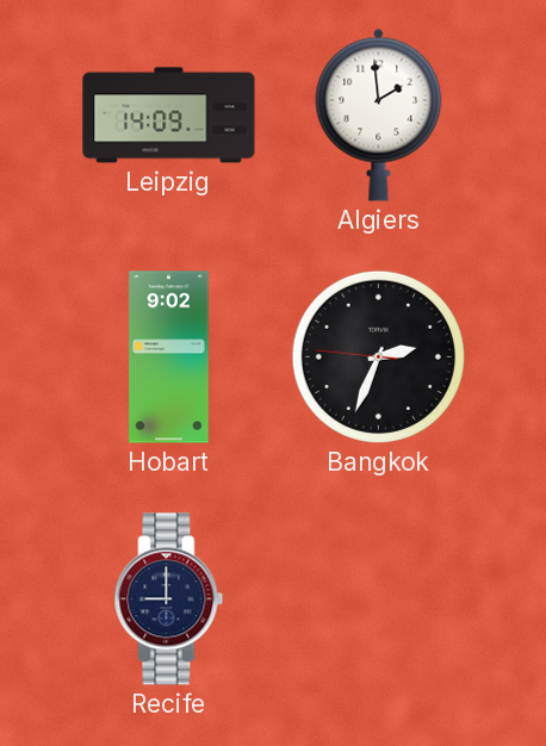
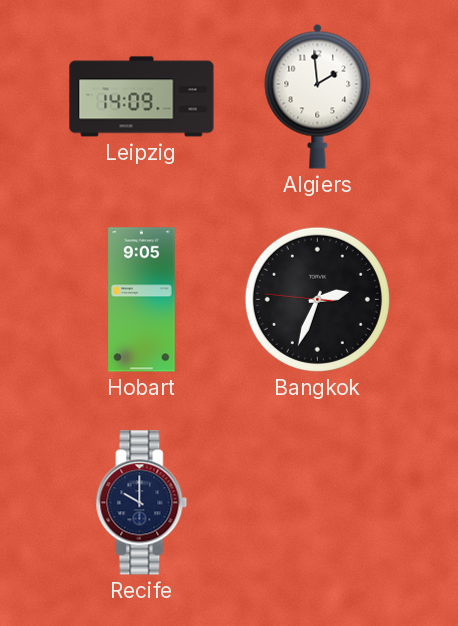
Hobart: 9:02 -> 9:05 (142, 300)
Recife: 9:00 -> 10:00 (142, 503)
